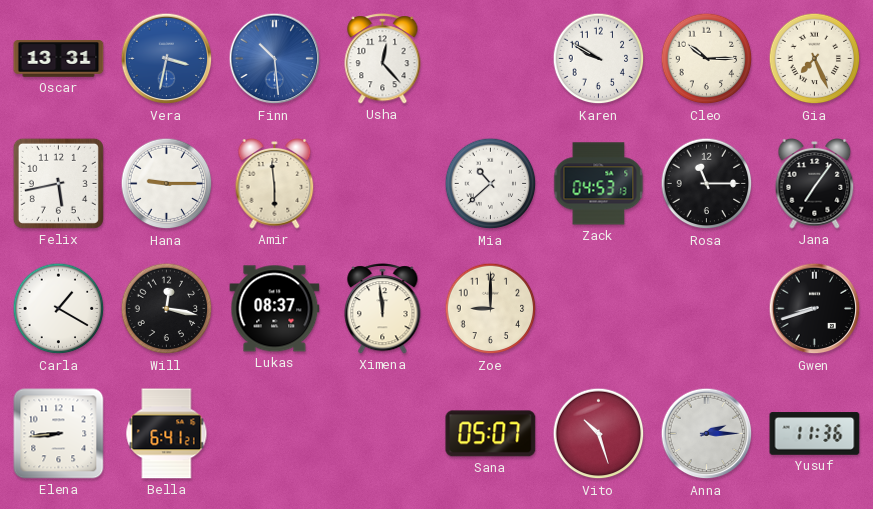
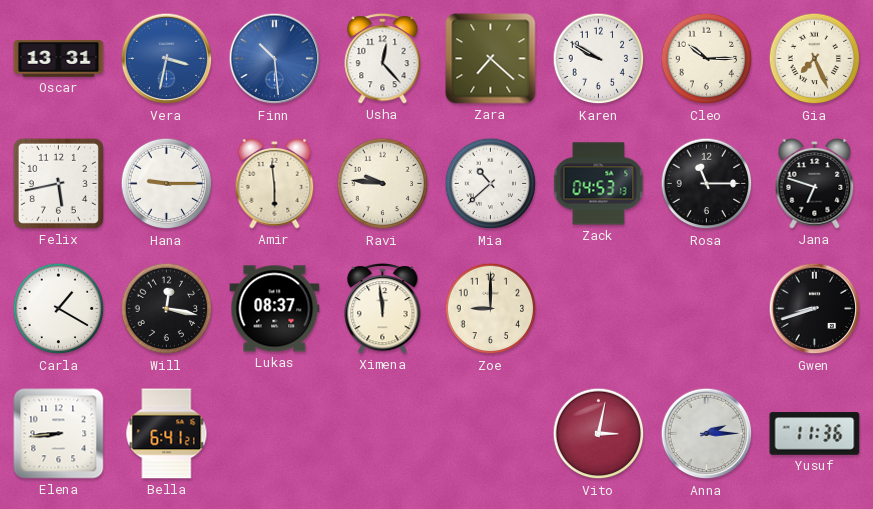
Zara: none -> 7:22 (491, 59)
Ravi: none -> 9:46 (383, 184)
Jana: 7:06 -> 6:48 (815, 184)
Sana: 05:07 -> none (491, 434)
Vito: 10:27 -> 3:02 (599, 434)
